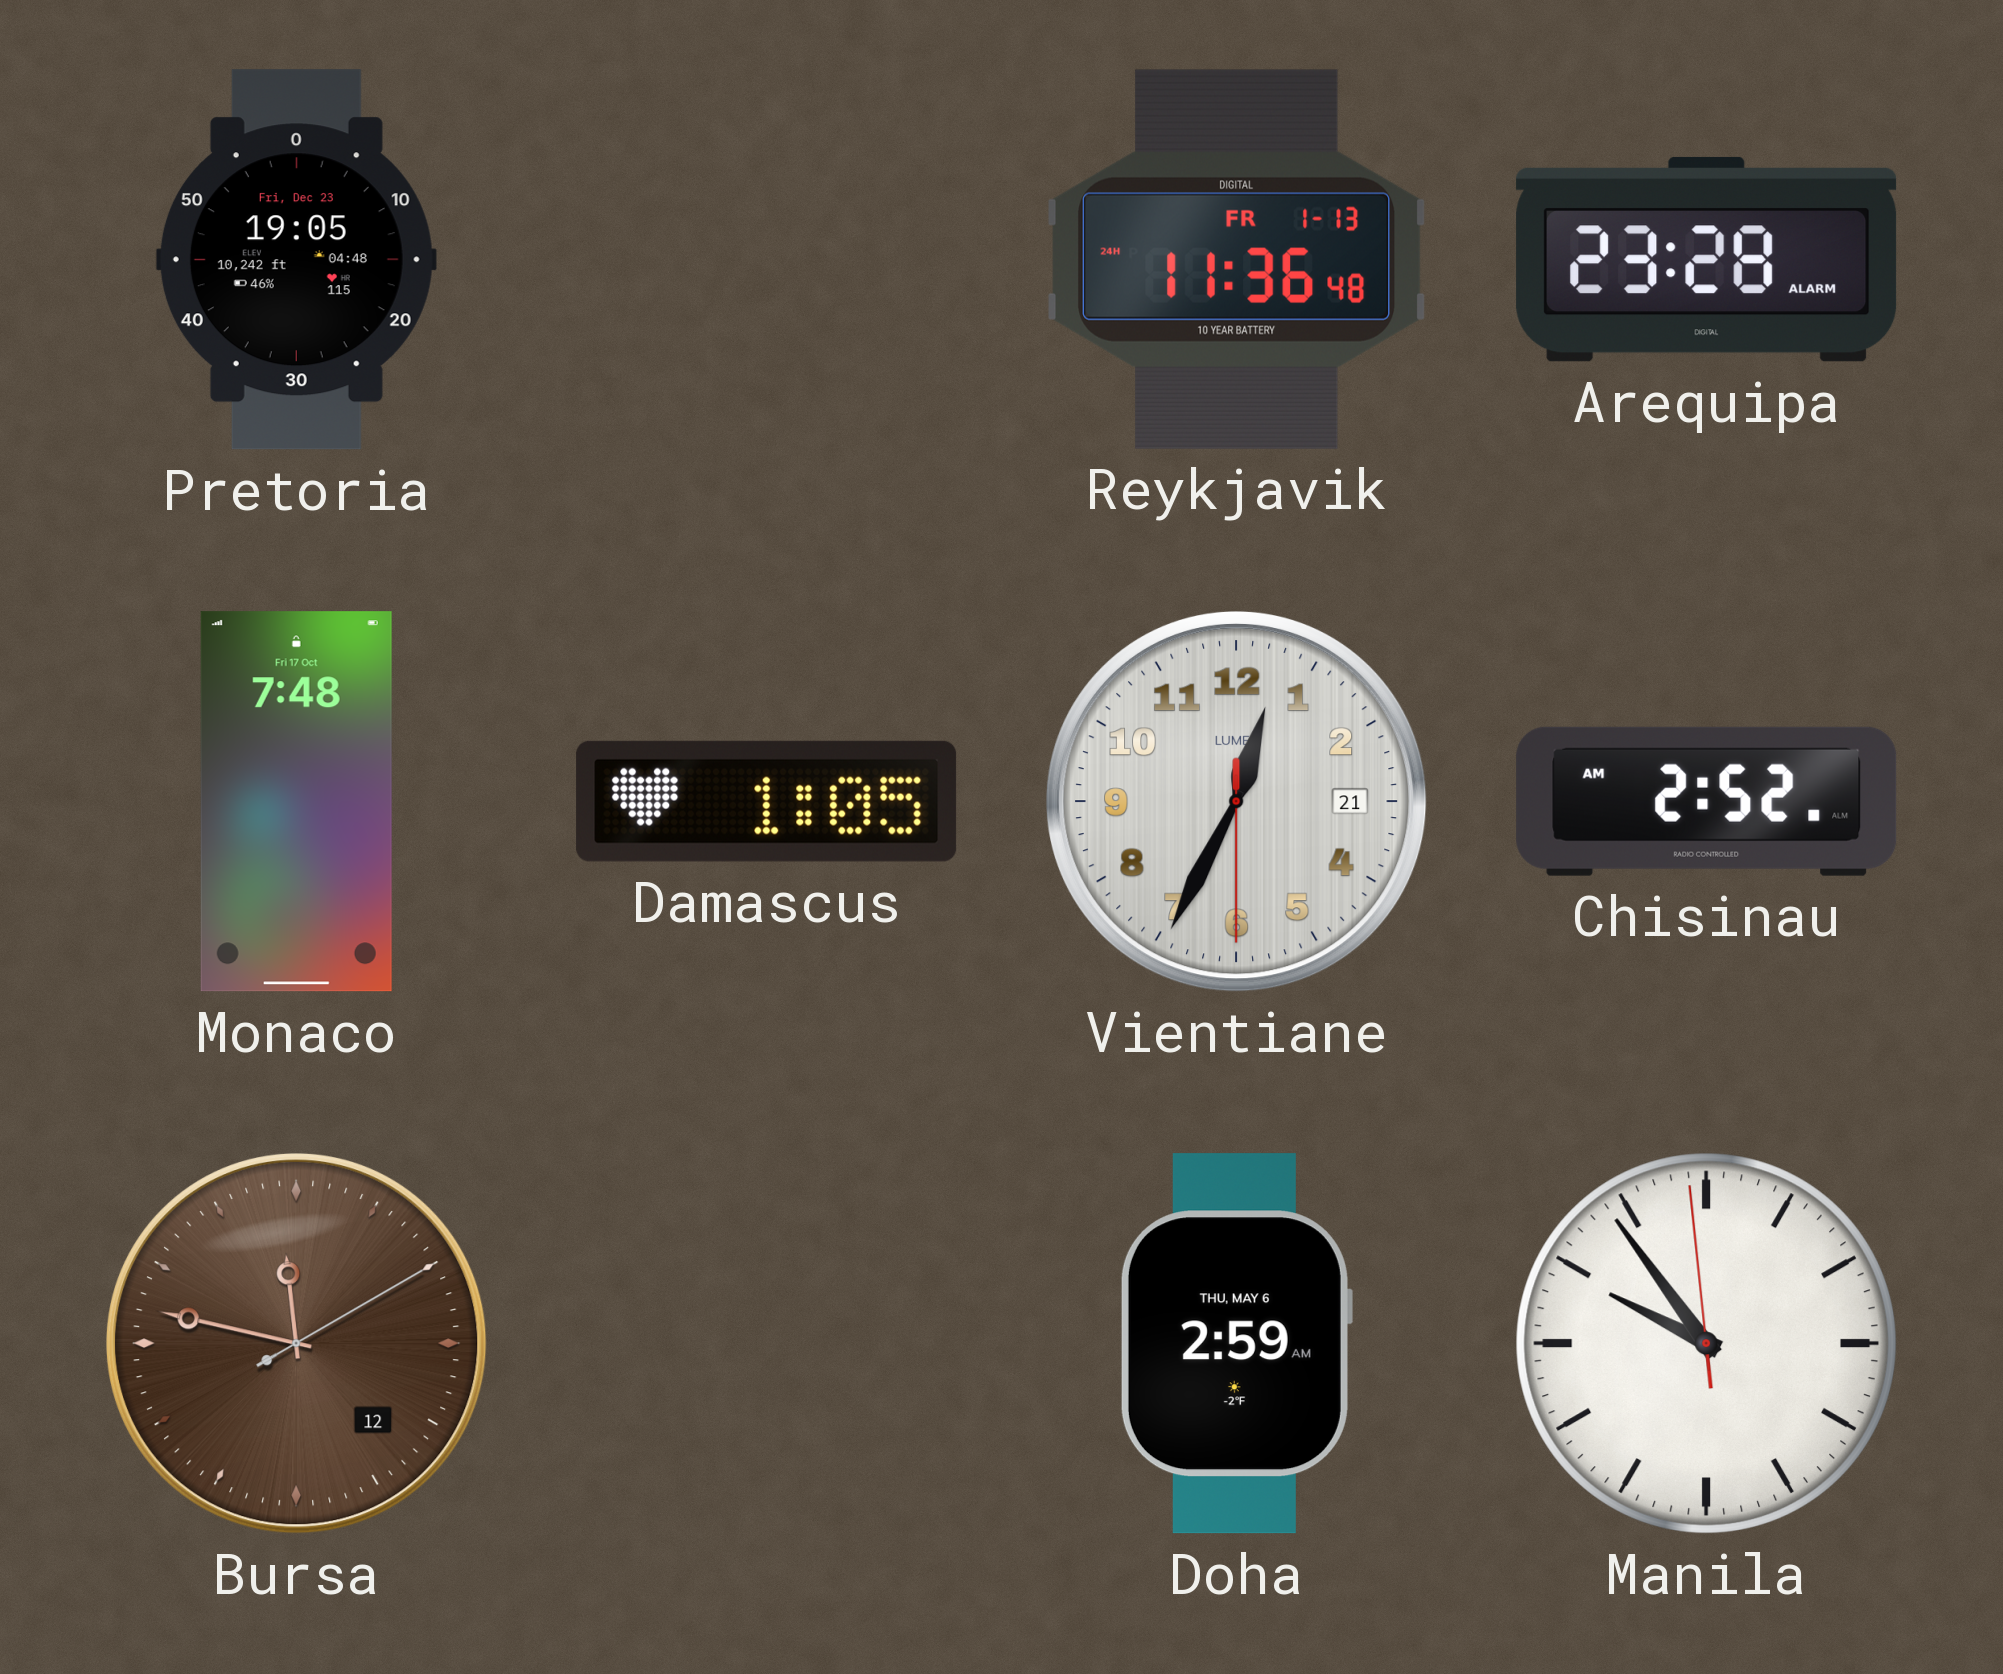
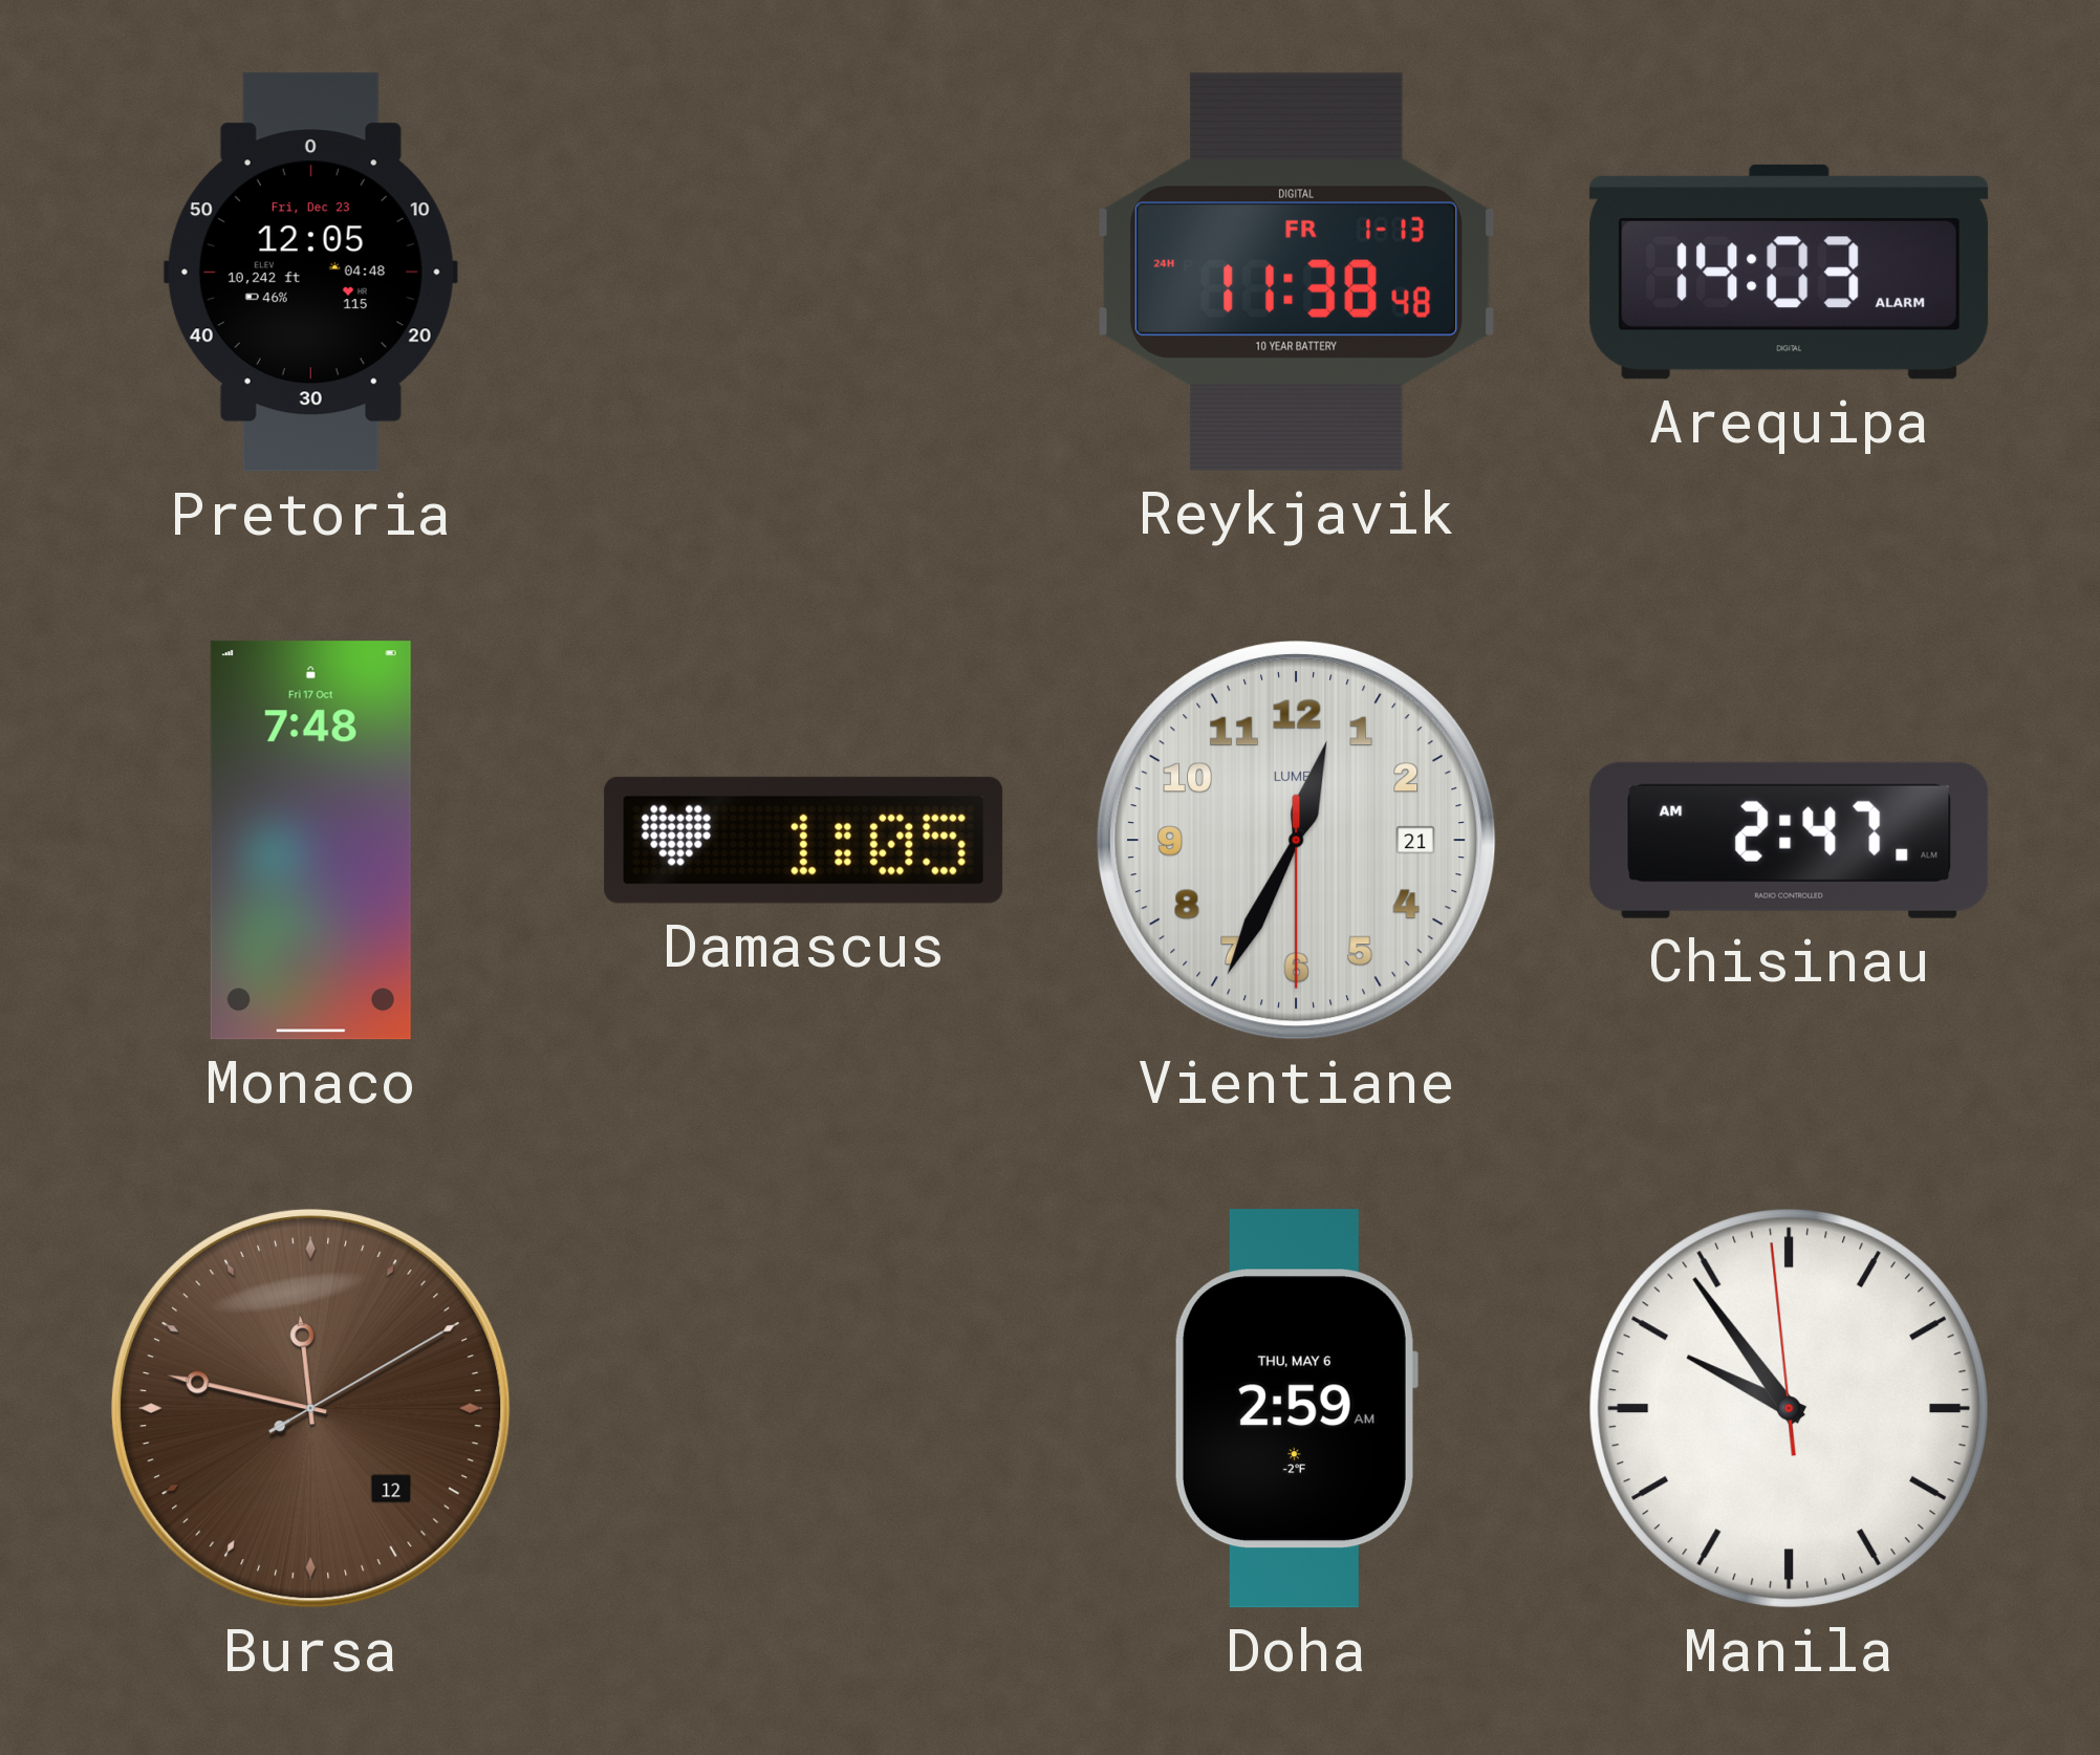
Pretoria: 19:05 -> 12:05 (310, 273)
Reykjavik: 11:36 -> 11:38 (1297, 272)
Arequipa: 23:28 -> 14:03 (1790, 272)
Chisinau: 2:52 -> 2:47 (1790, 840)
